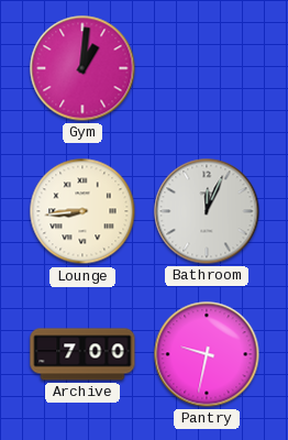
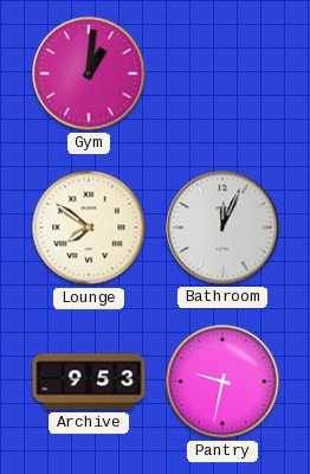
Lounge: 8:44 -> 7:51 (89, 228)
Archive: 7:00 -> 9:53 (89, 382)
